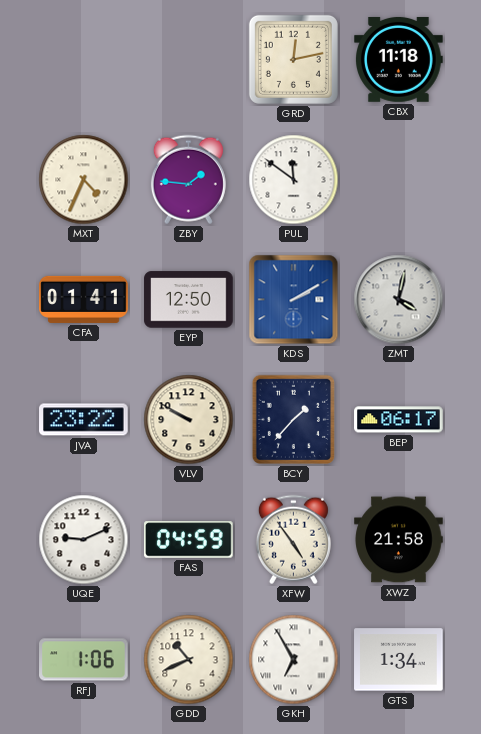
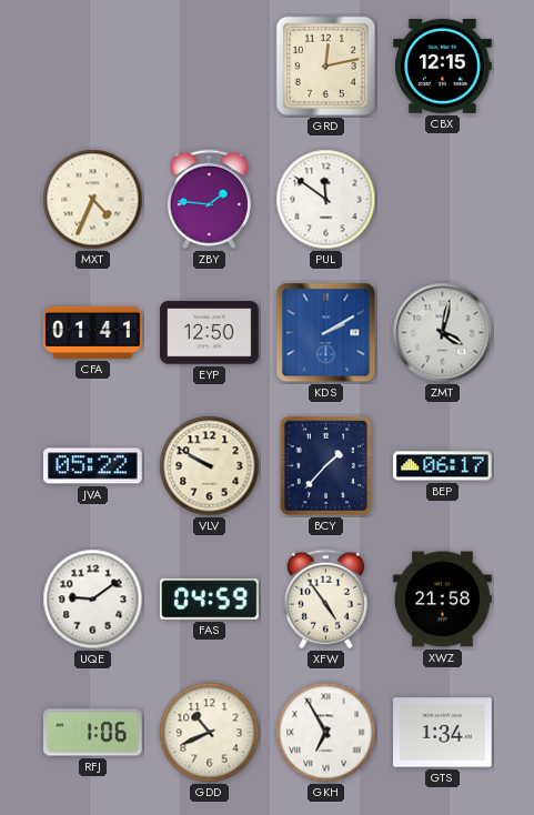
CBX: 11:18 -> 12:15 (443, 66)
JVA: 23:22 -> 05:22 (93, 466)
UQE: 9:11 -> 9:09 (93, 600)
